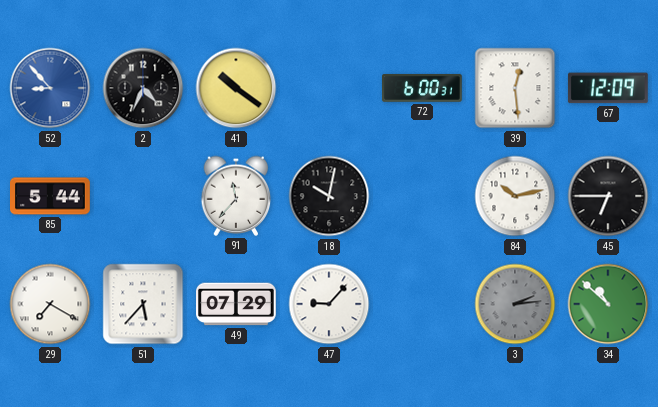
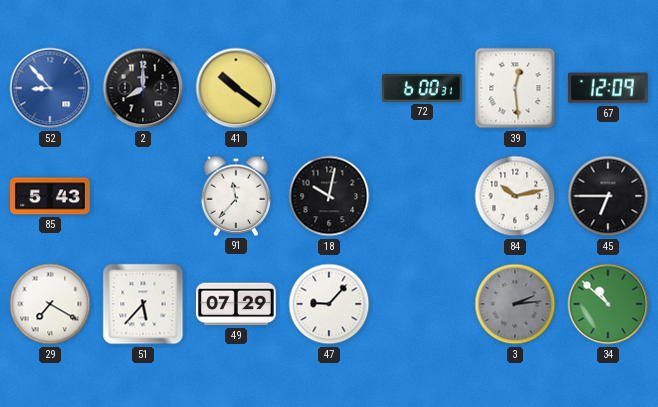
2: 4:34 -> 8:00 (143, 88)
85: 5:44 -> 5:43 (50, 196)
